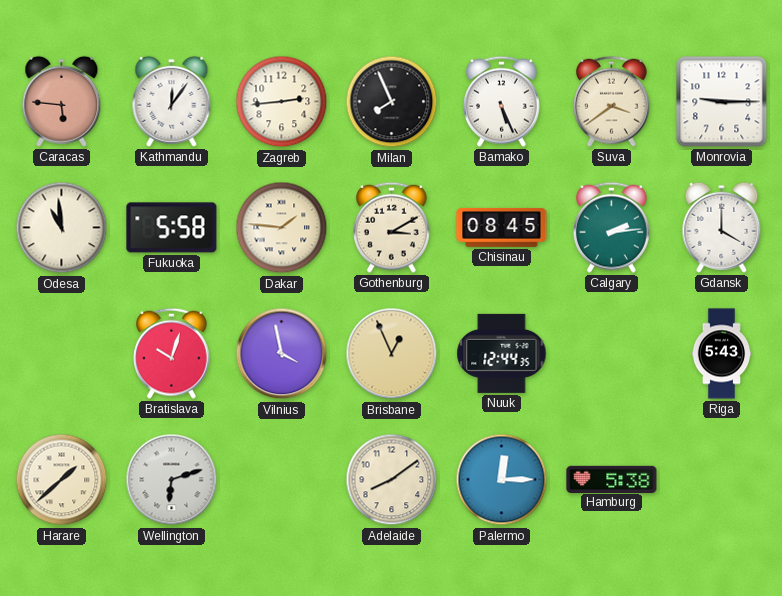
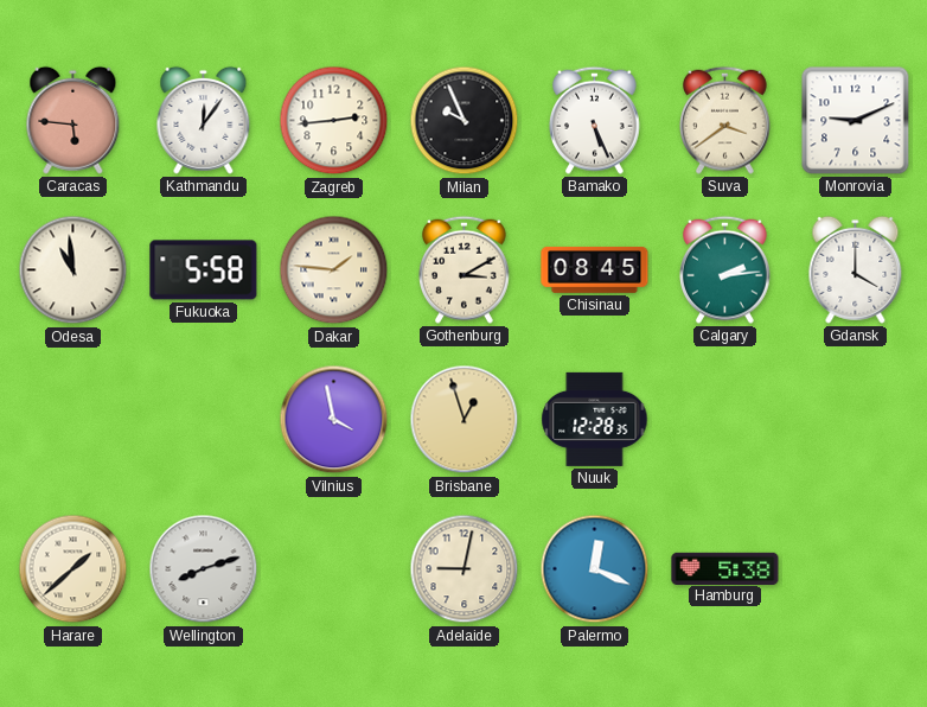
Milan: 7:56 -> 9:56 (465, 121)
Monrovia: 9:15 -> 9:11 (856, 121)
Bratislava: 10:03 -> none (172, 353)
Brisbane: 12:56 -> 12:57 (465, 420)
Nuuk: 12:44 -> 12:28 (595, 419)
Riga: 5:43 -> none (721, 354)
Wellington: 6:12 -> 8:12 (204, 569)
Adelaide: 8:09 -> 9:02 (465, 569)
Palermo: 12:15 -> 12:19 (595, 569)
